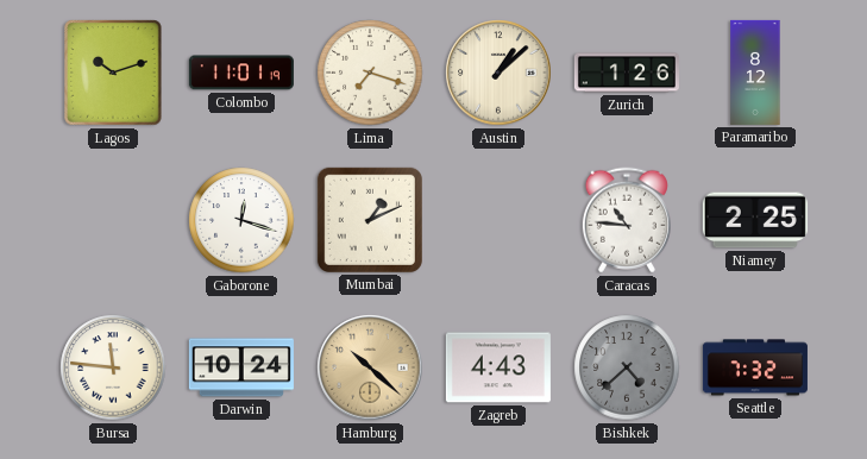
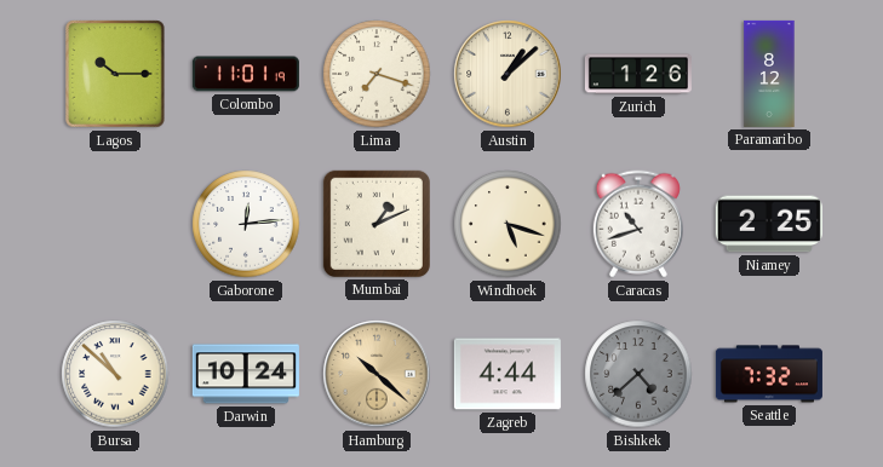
Lagos: 10:12 -> 10:15 (115, 74)
Gaborone: 12:18 -> 12:14 (246, 224)
Windhoek: none -> 5:18 (508, 224)
Caracas: 10:46 -> 10:42 (638, 224)
Bursa: 11:46 -> 10:52 (115, 374)
Zagreb: 4:43 -> 4:44 (508, 374)
